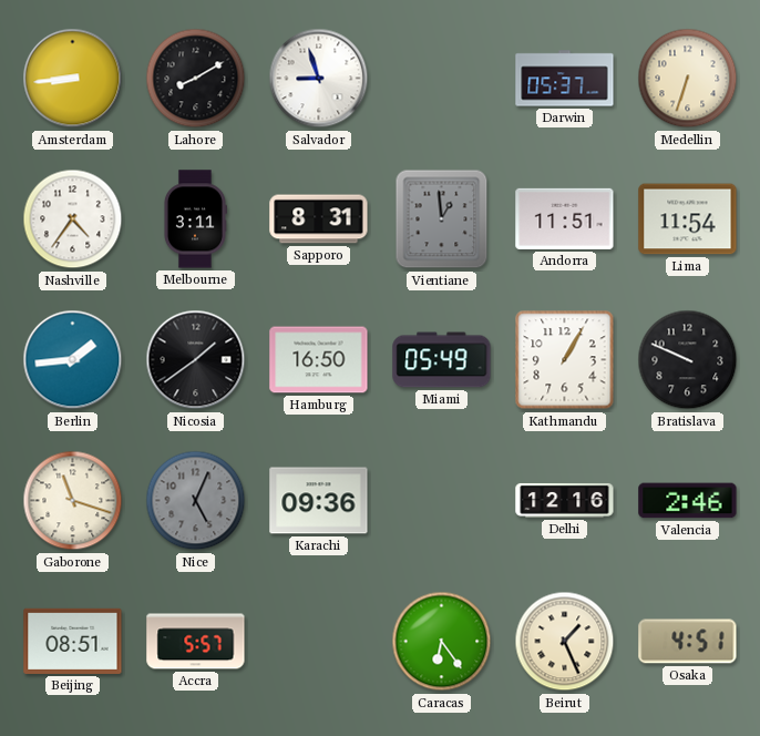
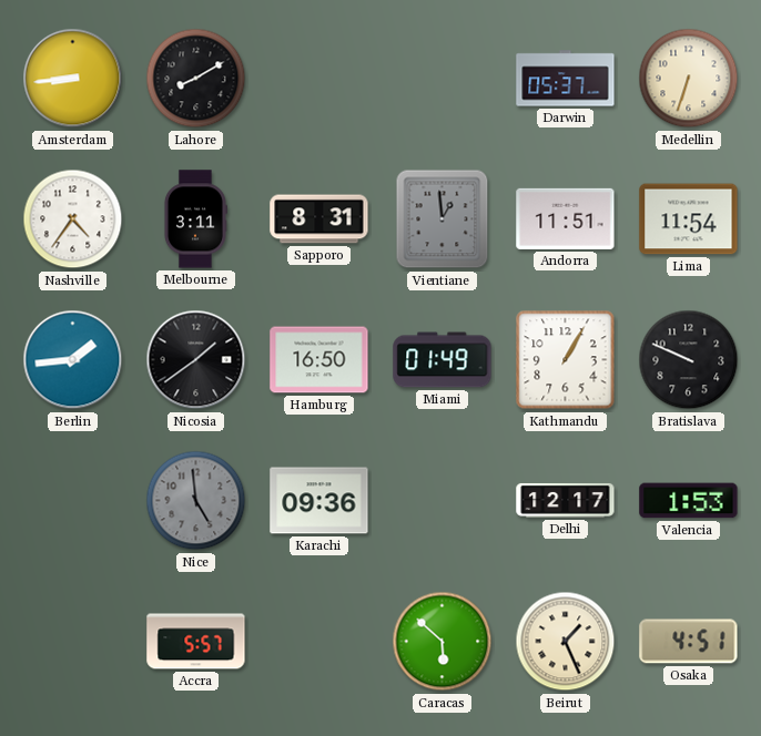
Salvador: 8:57 -> none (319, 79)
Miami: 05:49 -> 01:49 (443, 360)
Gaborone: 11:18 -> none (73, 501)
Nice: 5:04 -> 4:59 (196, 501)
Delhi: 12:16 -> 12:17 (566, 500)
Valencia: 2:46 -> 1:53 (689, 501)
Beijing: 08:51 -> none (73, 641)
Caracas: 6:24 -> 5:52 (443, 642)
